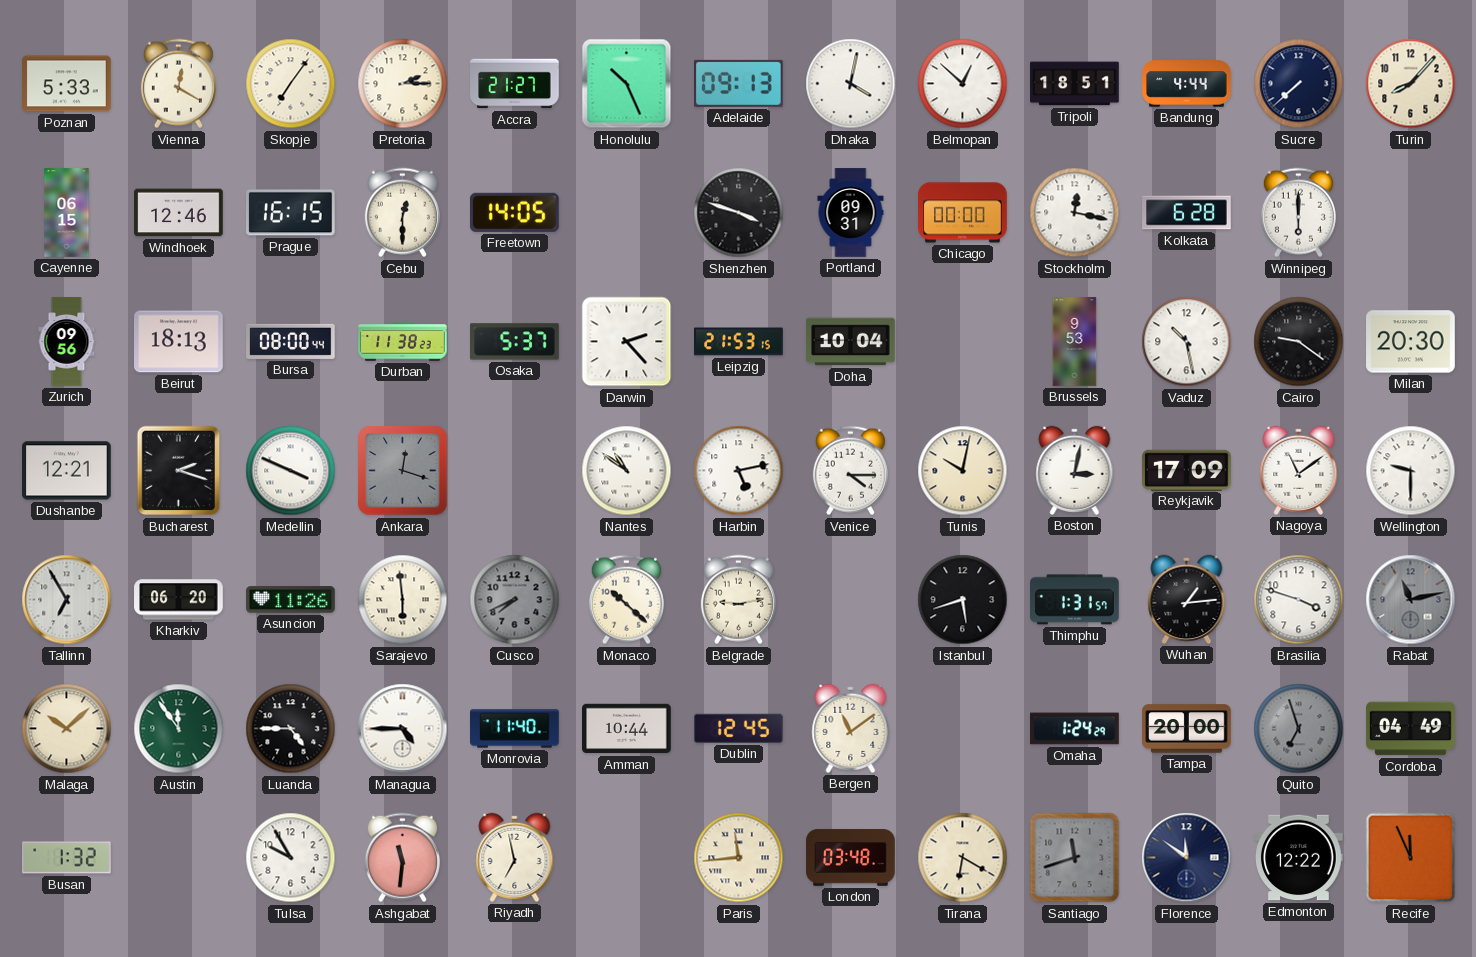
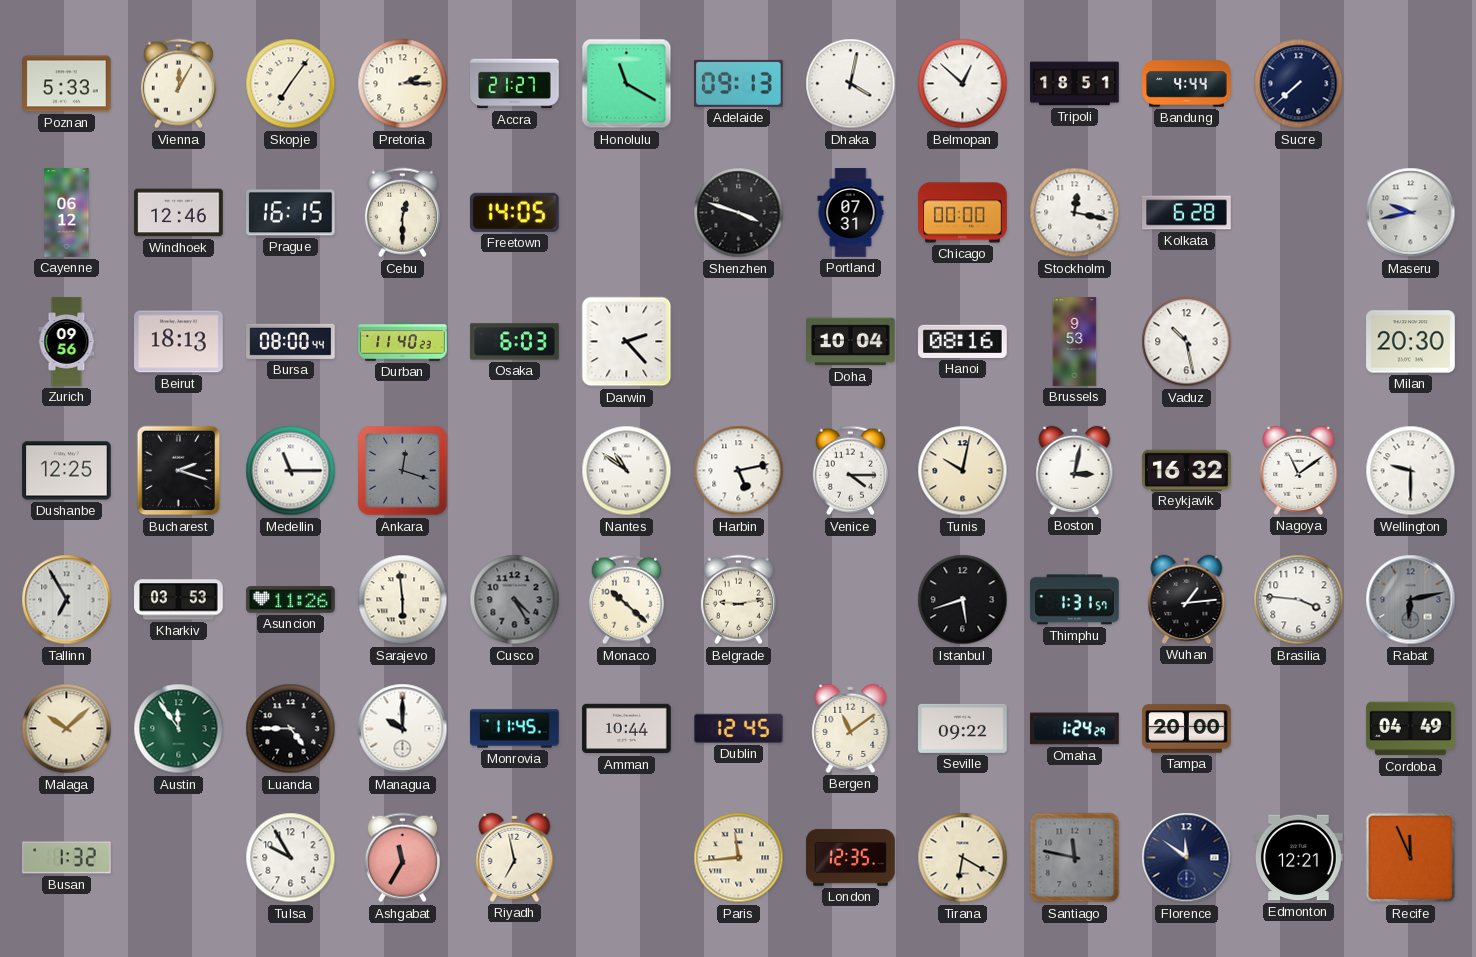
Vienna: 12:20 -> 12:05 (178, 84)
Honolulu: 10:26 -> 11:20 (627, 84)
Turin: 8:07 -> none (1411, 84)
Cayenne: 06:15 -> 06:12 (67, 213)
Portland: 09:31 -> 07:31 (851, 213)
Winnipeg: 6:00 -> none (1298, 213)
Maseru: none -> 9:43 (1411, 213)
Durban: 11:38 -> 11:40 (403, 342)
Osaka: 5:37 -> 6:03 (515, 342)
Leipzig: 21:53 -> none (739, 342)
Hanoi: none -> 08:16 (963, 341)
Cairo: 9:21 -> none (1299, 342)
Dushanbe: 12:21 -> 12:25 (67, 471)
Medellin: 3:49 -> 11:15 (291, 471)
Reykjavik: 17:09 -> 16:32 (1187, 470)
Kharkiv: 06:20 -> 03:53 (179, 600)
Cusco: 7:41 -> 4:25 (515, 600)
Brasilia: 3:48 -> 3:46 (1299, 600)
Rabat: 11:13 -> 6:13 (1411, 600)
Managua: 4:45 -> 10:00 (403, 729)
Monrovia: 11:40 -> 11:45 (515, 729)
Seville: none -> 09:22 (963, 728)
Quito: 6:57 -> none (1299, 729)
Ashgabat: 11:31 -> 11:35 (402, 858)
London: 03:48 -> 12:35 (851, 858)
Santiago: 11:42 -> 11:47 (1075, 858)
Edmonton: 12:22 -> 12:21 (1299, 858)
